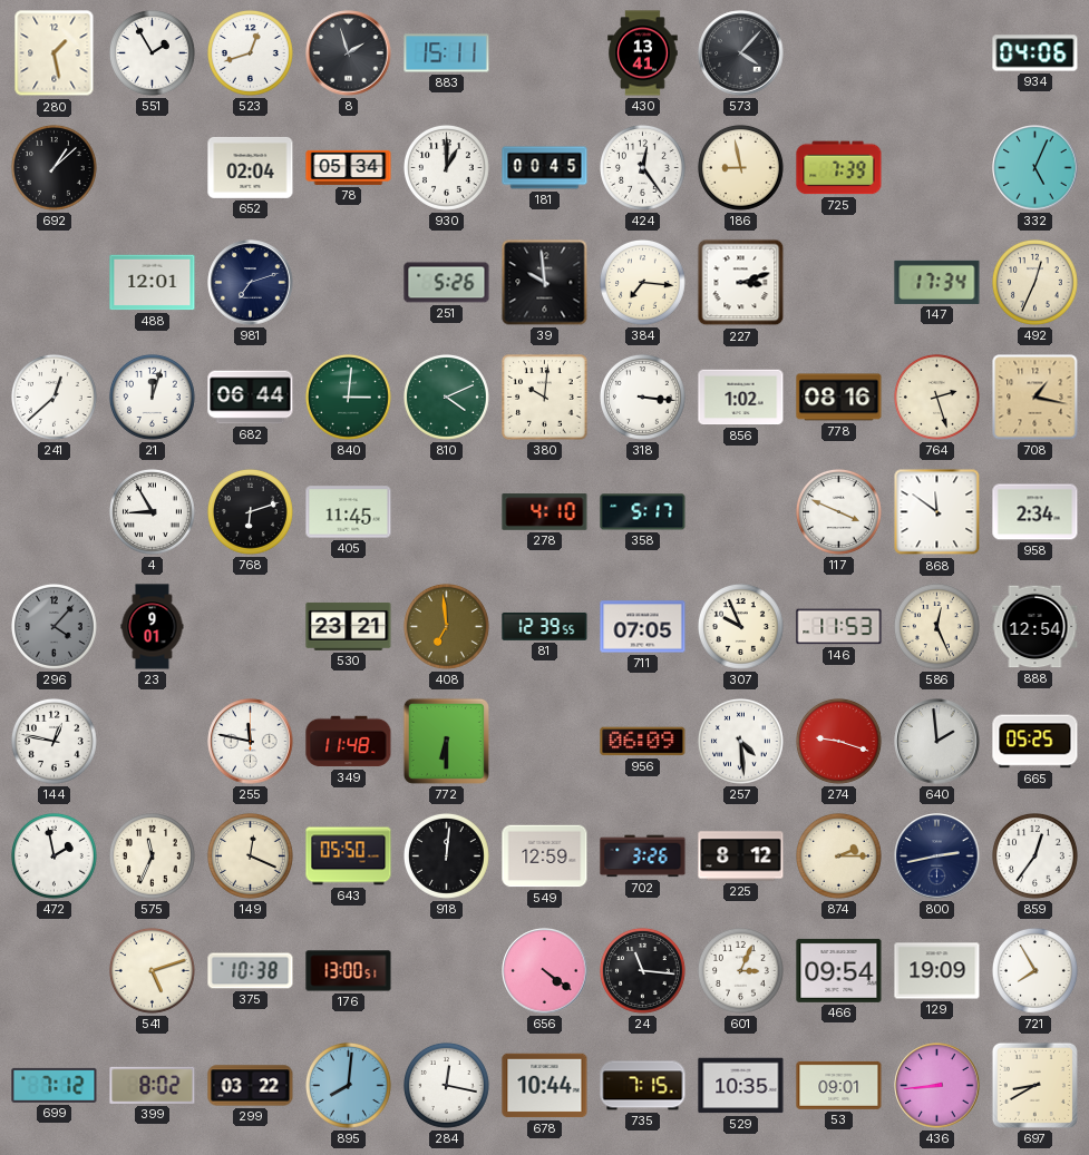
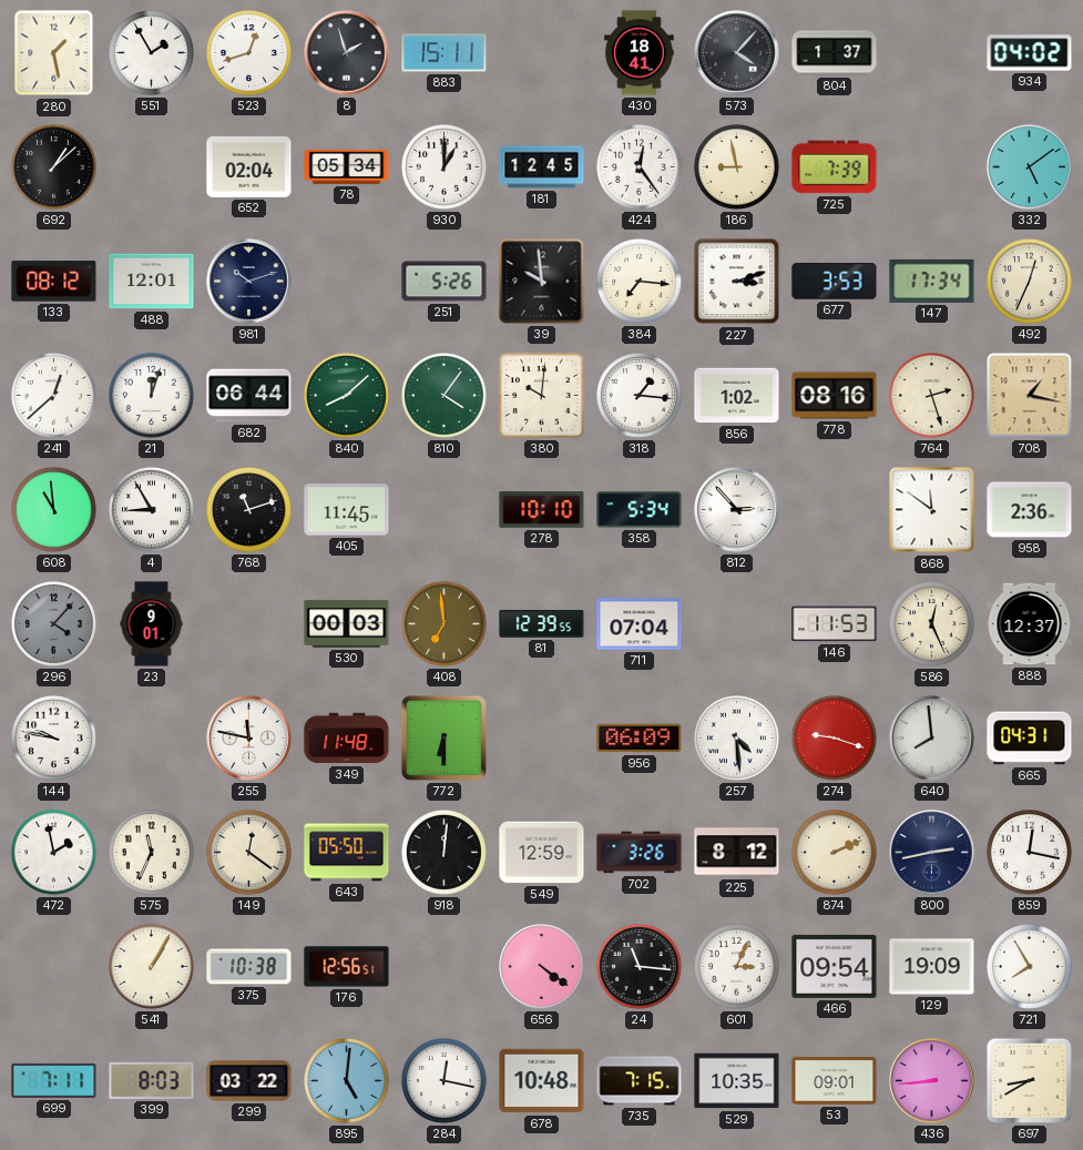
430: 13:41 -> 18:41 (640, 53)
804: none -> 1:37 (835, 53)
934: 04:06 -> 04:02 (1030, 53)
181: 00:45 -> 12:45 (542, 167)
332: 5:04 -> 5:09 (1030, 167)
133: none -> 08:12 (54, 282)
981: 7:12 -> 10:12 (249, 282)
677: none -> 3:53 (835, 282)
840: 3:01 -> 8:08 (347, 396)
810: 4:11 -> 4:06 (445, 396)
318: 3:16 -> 1:16 (640, 396)
608: none -> 10:59 (54, 510)
768: 6:12 -> 11:12 (249, 510)
278: 4:10 -> 10:10 (542, 510)
358: 5:17 -> 5:34 (640, 510)
812: none -> 2:53 (737, 510)
117: 3:49 -> none (839, 512)
958: 2:34 -> 2:36 (1030, 510)
530: 23:21 -> 00:03 (347, 623)
711: 07:05 -> 07:04 (640, 624)
307: 9:56 -> none (741, 627)
888: 12:54 -> 12:37 (1030, 624)
144: 12:47 -> 9:47 (54, 739)
640: 1:59 -> 7:59 (932, 739)
665: 05:25 -> 04:31 (1030, 739)
149: 12:19 -> 12:21 (249, 853)
874: 2:15 -> 2:11 (835, 853)
859: 12:36 -> 12:17 (1030, 853)
541: 5:12 -> 1:05 (152, 967)
176: 13:00 -> 12:56 (347, 967)
699: 7:12 -> 7:11 (54, 1080)
399: 8:02 -> 8:03 (152, 1080)
895: 8:01 -> 5:01 (347, 1081)
678: 10:44 -> 10:48 (542, 1081)
